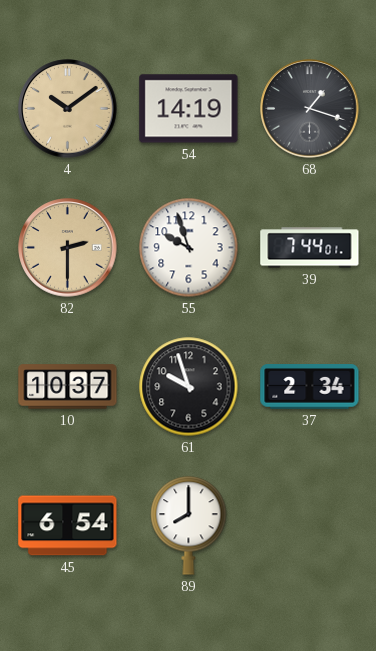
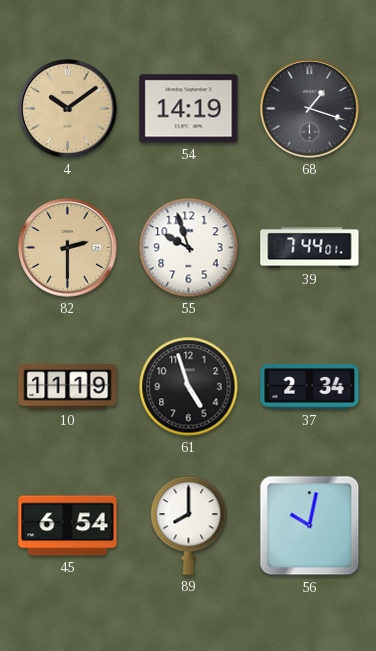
10: 10:37 -> 11:19 (68, 387)
61: 9:57 -> 4:57 (189, 387)
56: none -> 10:02 (310, 526)
